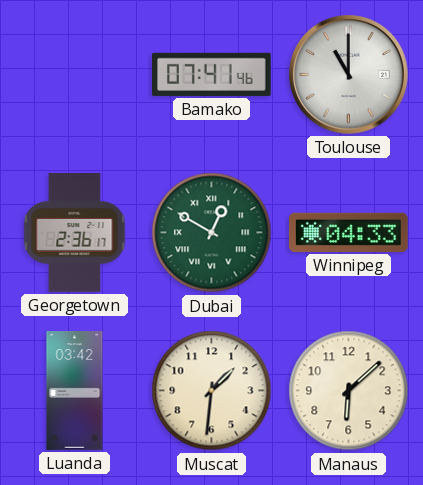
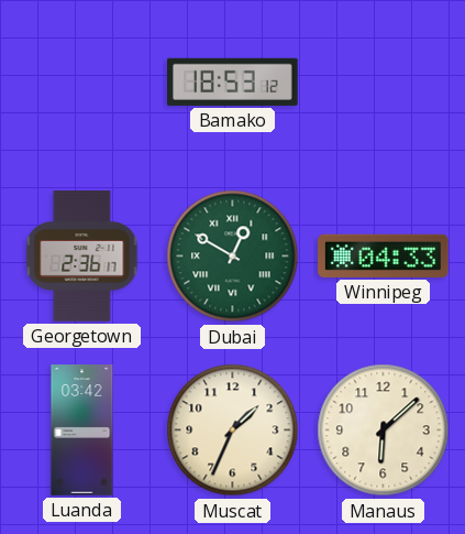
Bamako: 07:41 -> 18:53 (233, 81)
Toulouse: 11:00 -> none (348, 74)
Muscat: 1:31 -> 1:34 (233, 431)
